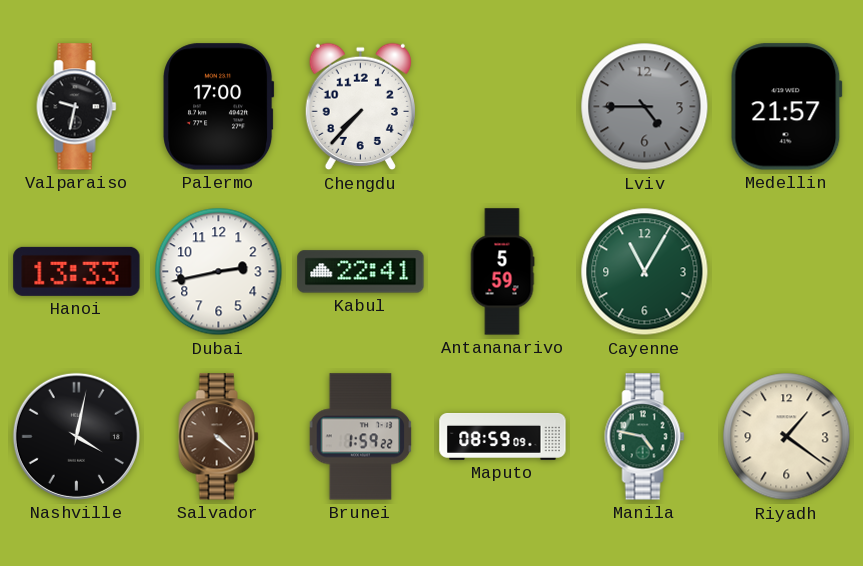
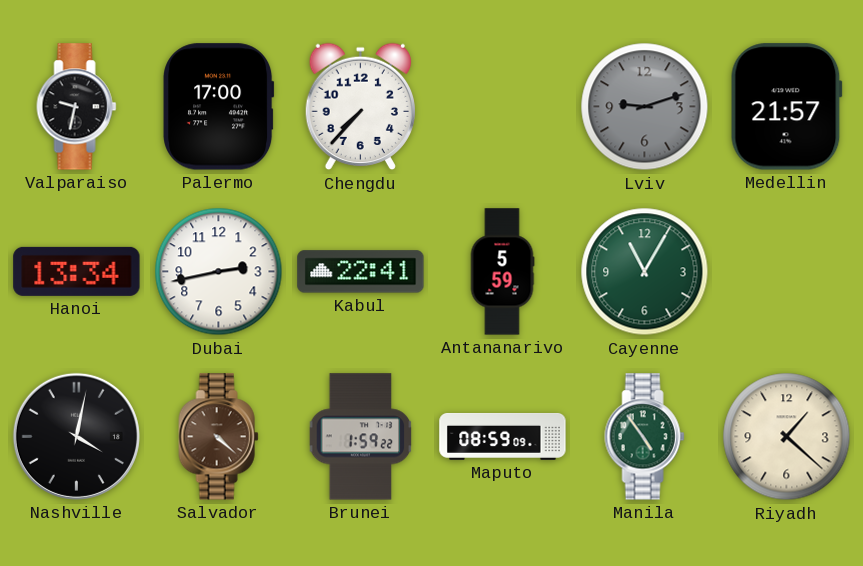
Lviv: 4:45 -> 9:12 (645, 107)
Hanoi: 13:33 -> 13:34 (77, 271)
Manila: 4:47 -> 4:54 (645, 437)
Riyadh: 1:21 -> 1:22 (787, 437)
